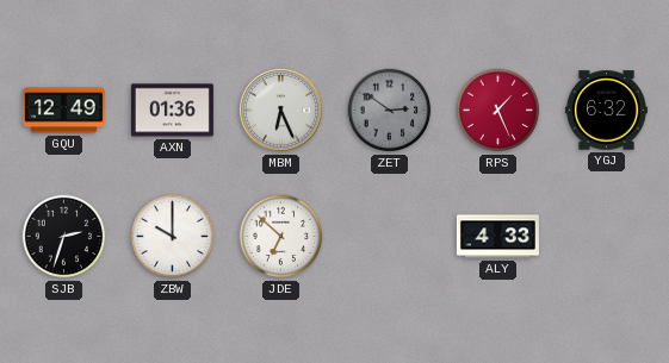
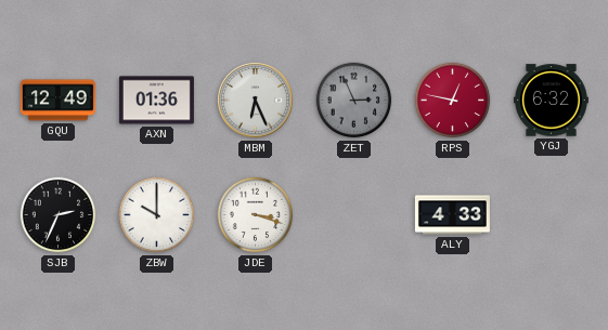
ZET: 2:51 -> 2:56 (354, 101)
RPS: 1:26 -> 12:47 (453, 101)
SJB: 2:33 -> 2:34 (59, 215)
JDE: 6:52 -> 3:18 (256, 215)
